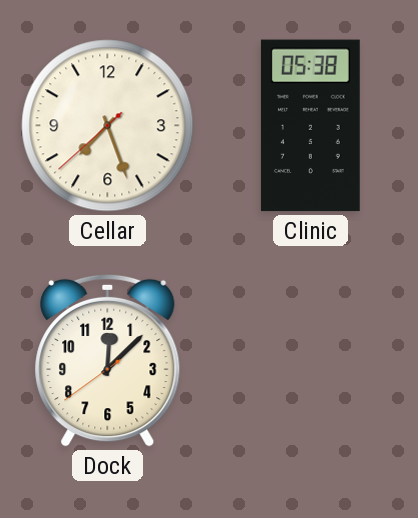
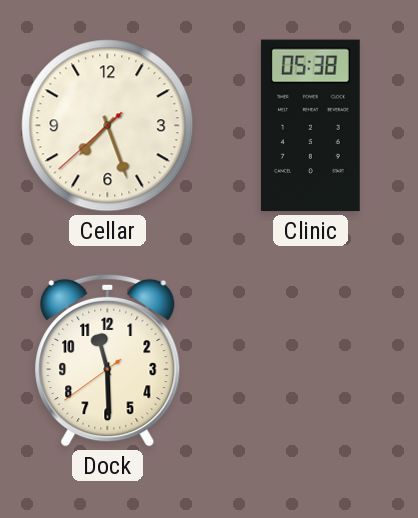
Dock: 12:07 -> 11:29 (108, 360)
